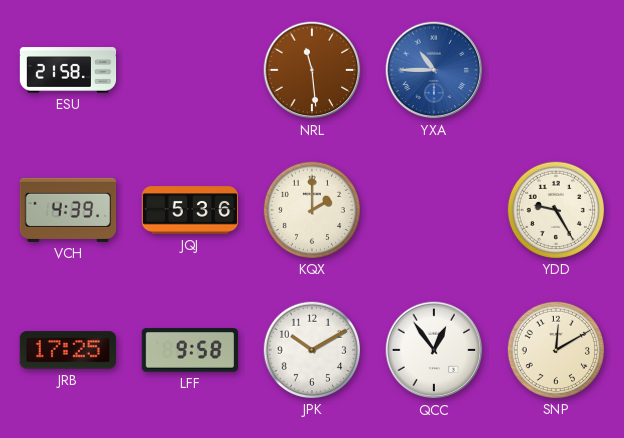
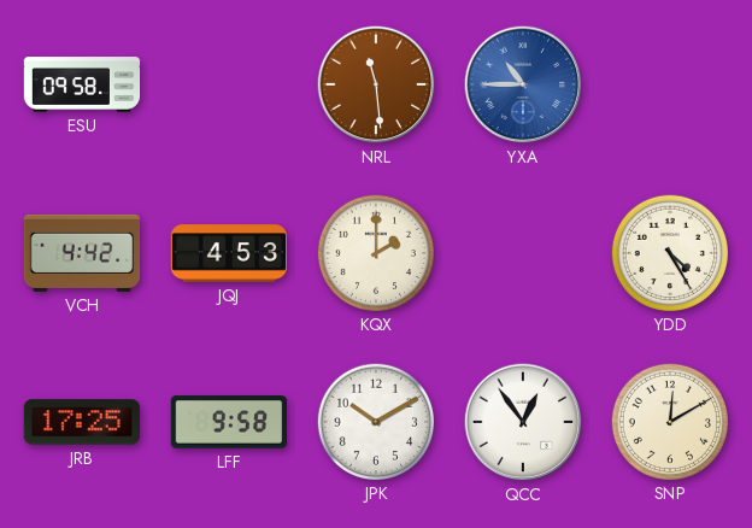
ESU: 21:58 -> 09:58 (82, 84)
VCH: 4:39 -> 4:42 (82, 253)
JQJ: 5:36 -> 4:53 (229, 253)
YDD: 9:25 -> 4:25 (669, 252)
